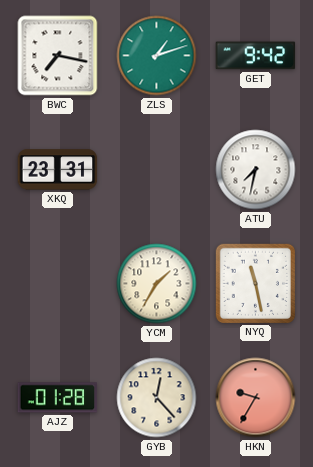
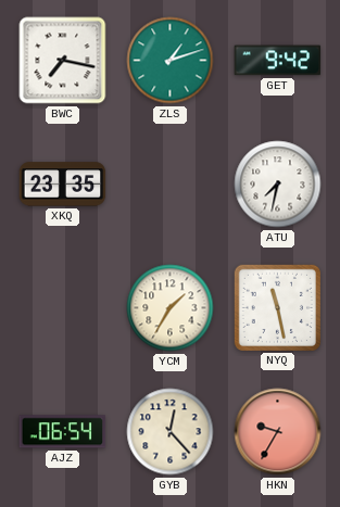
XKQ: 23:31 -> 23:35 (63, 185)
AJZ: 01:28 -> 06:54 (63, 432)
